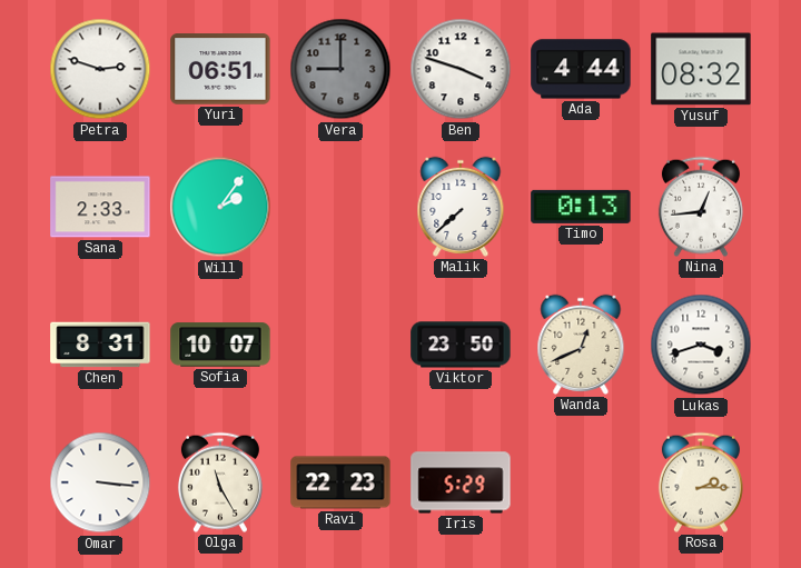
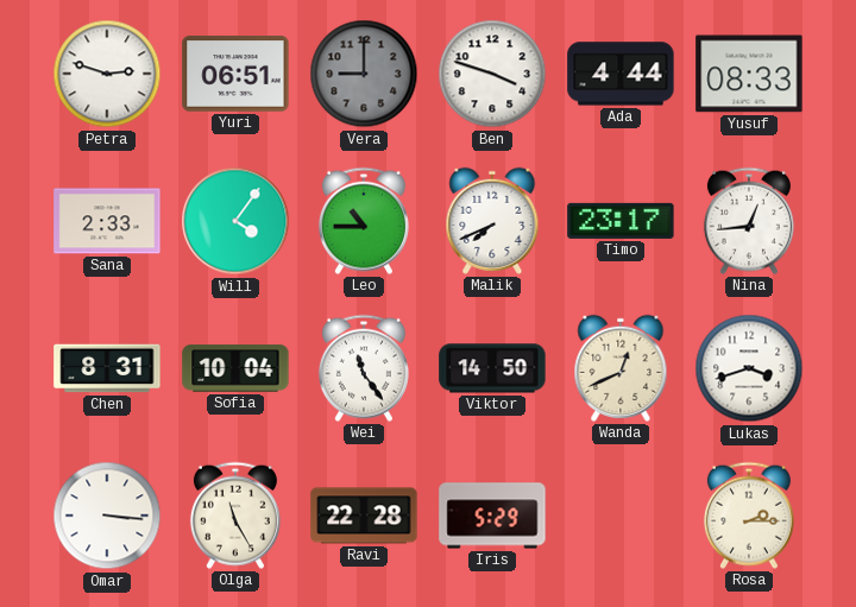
Yusuf: 08:32 -> 08:33 (749, 74)
Will: 2:06 -> 4:06 (235, 221)
Leo: none -> 10:45 (364, 221)
Malik: 7:38 -> 7:41 (492, 221)
Timo: 0:13 -> 23:17 (621, 221)
Sofia: 10:07 -> 10:04 (235, 368)
Wei: none -> 11:24 (364, 368)
Viktor: 23:50 -> 14:50 (492, 368)
Ravi: 22:23 -> 22:28 (364, 516)
